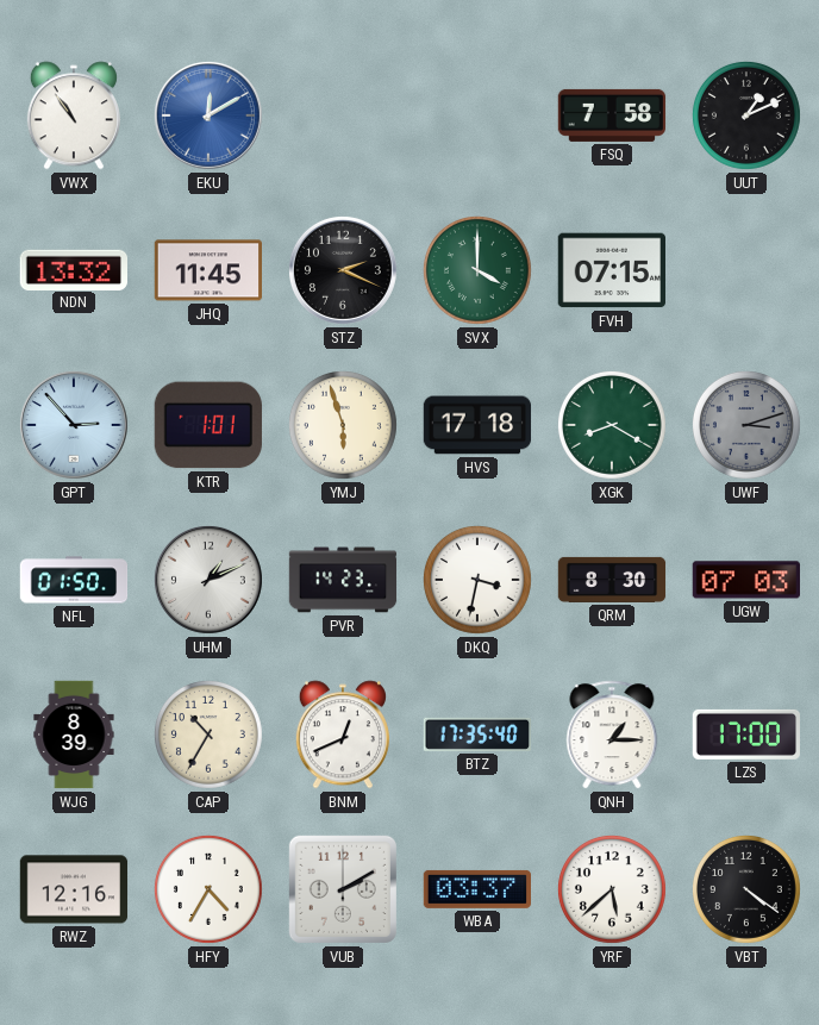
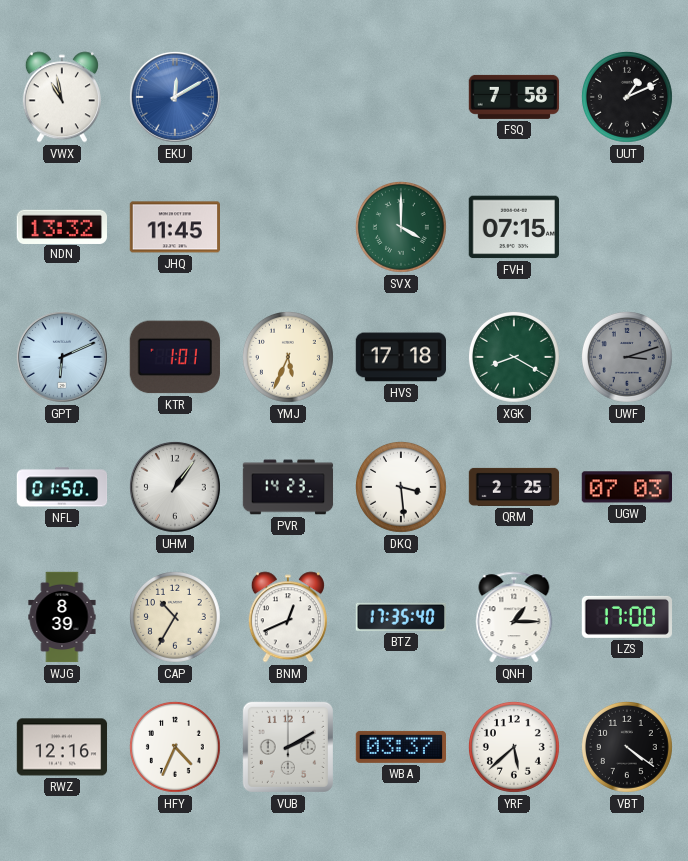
VWX: 10:54 -> 10:58 (62, 97)
STZ: 2:19 -> none (343, 270)
GPT: 2:53 -> 6:11 (62, 357)
YMJ: 5:57 -> 5:34 (288, 357)
UHM: 1:11 -> 1:06 (175, 487)
DKQ: 3:32 -> 3:29 (401, 487)
QRM: 8:30 -> 2:25 (514, 487)
HFY: 4:35 -> 4:34 (175, 747)
